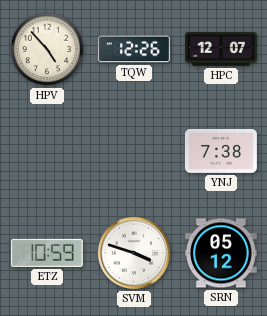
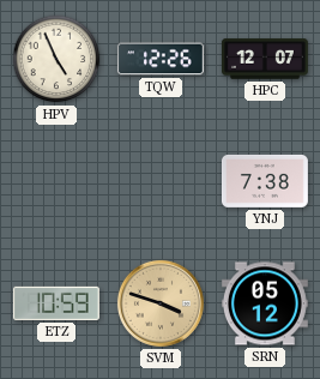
HPV: 4:53 -> 4:56 (56, 59)
SVM dial: white -> champagne (161, 303)
